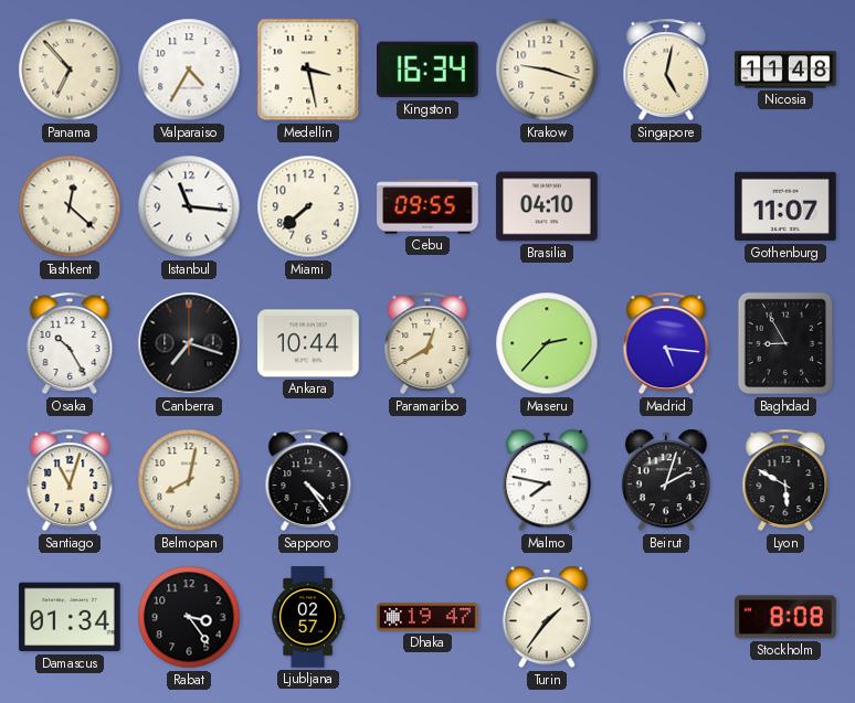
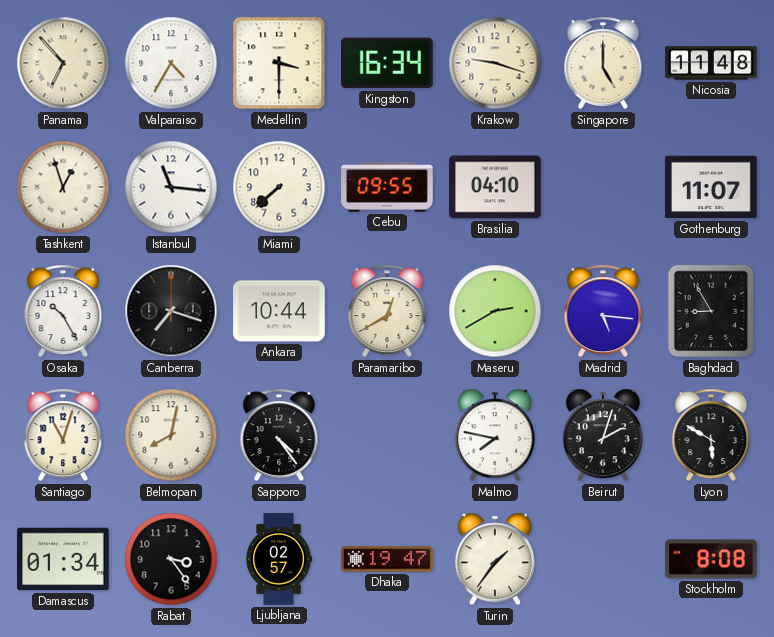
Medellin: 3:28 -> 3:30 (279, 63)
Singapore: 5:02 -> 5:00 (603, 63)
Tashkent: 12:22 -> 12:57 (63, 187)
Maseru: 2:37 -> 2:40 (495, 311)
